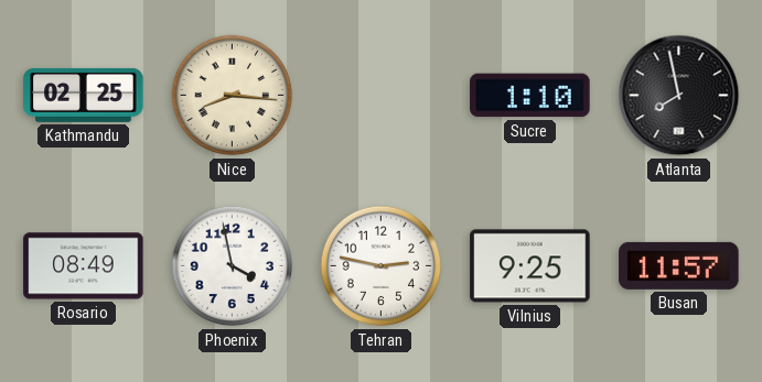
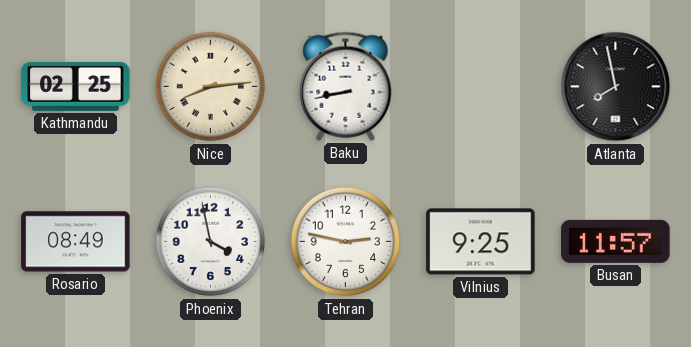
Nice: 8:16 -> 8:14 (211, 87)
Baku: none -> 8:43 (346, 86)
Sucre: 1:10 -> none (530, 96)
